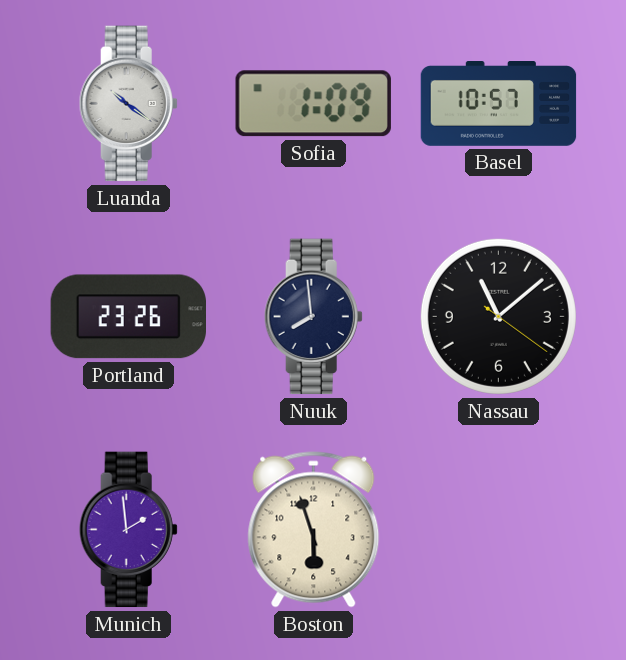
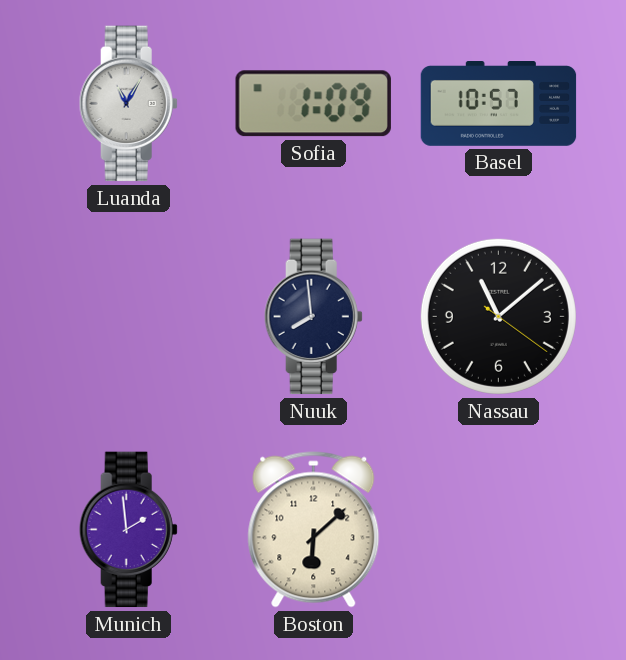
Luanda: 10:21 -> 11:05 (128, 104)
Portland: 23:26 -> none (128, 317)
Boston: 5:57 -> 6:08 (314, 530)
